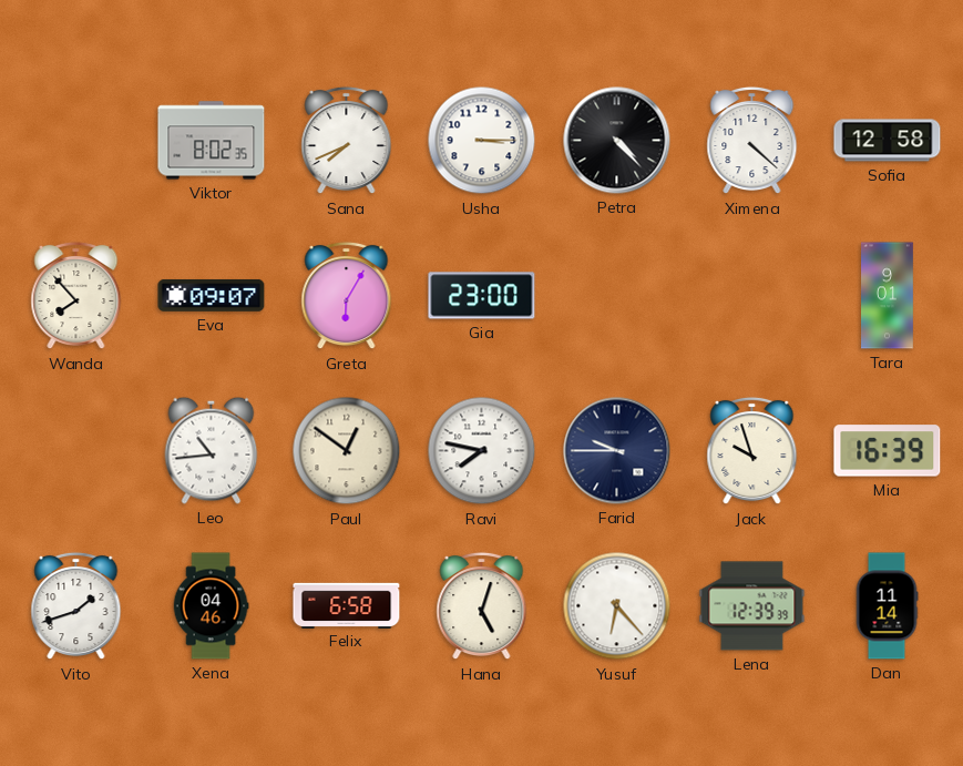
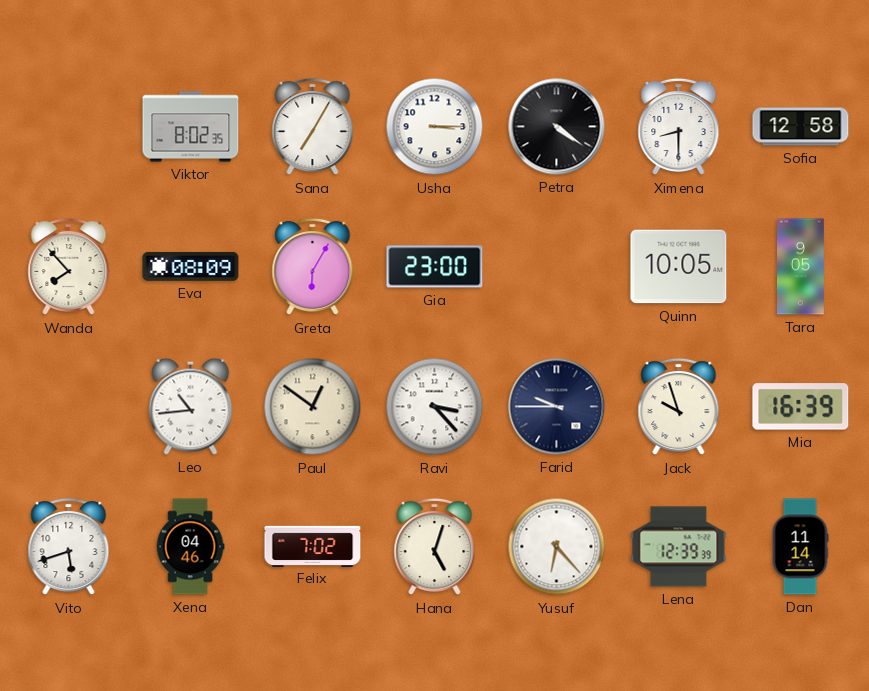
Sana: 7:41 -> 7:05 (313, 127)
Petra: 4:23 -> 4:21 (557, 127)
Ximena: 4:22 -> 8:30 (679, 127)
Eva: 09:07 -> 08:09 (191, 267)
Quinn: none -> 10:05 (679, 267)
Tara: 9:01 -> 9:05 (801, 267)
Ravi: 7:47 -> 3:23 (435, 407)
Vito: 1:42 -> 5:42 (69, 547)
Felix: 6:58 -> 7:02 (313, 546)
